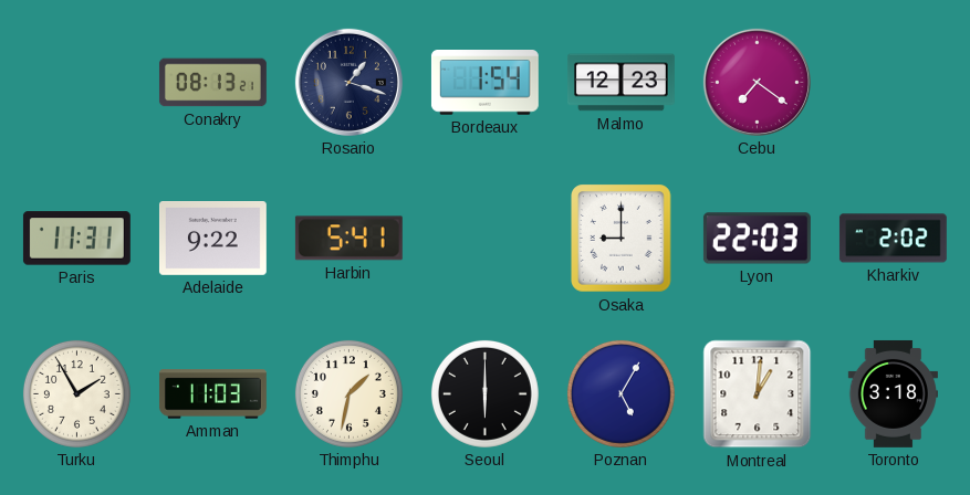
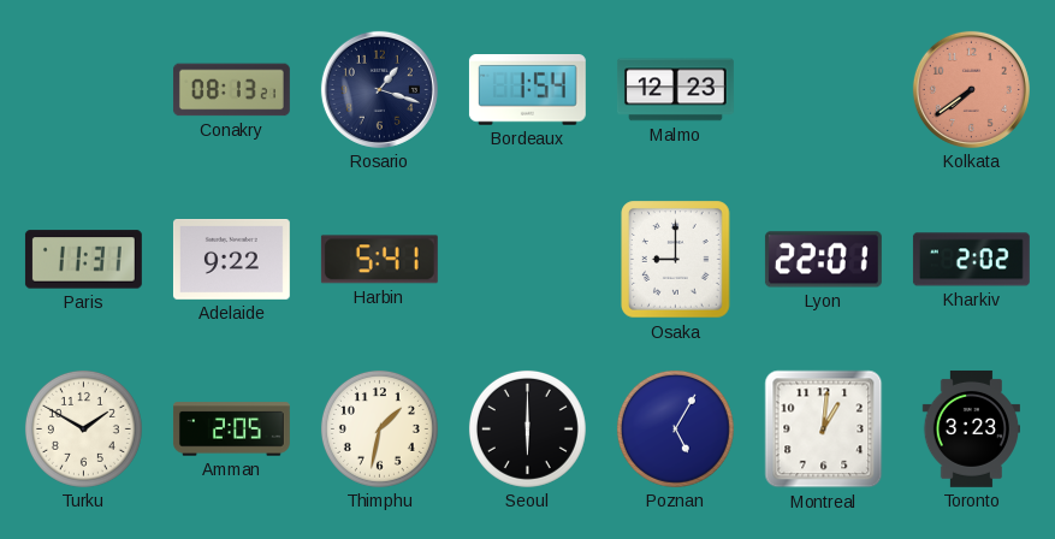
Cebu: 7:21 -> none (757, 82)
Kolkata: none -> 7:39 (971, 89)
Lyon: 22:03 -> 22:01 (823, 260)
Turku: 1:55 -> 1:50 (83, 428)
Amman: 11:03 -> 2:05 (231, 430)
Toronto: 3:18 -> 3:23 (971, 428)
